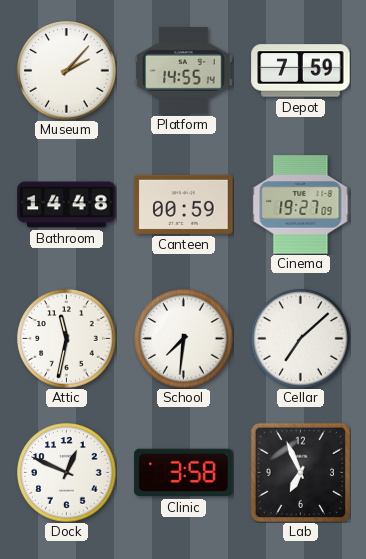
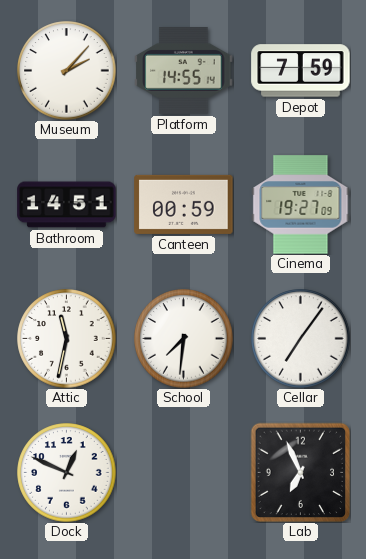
Bathroom: 14:48 -> 14:51 (67, 205)
Cellar: 7:08 -> 7:06 (301, 339)
Clinic: 3:58 -> none (184, 473)
